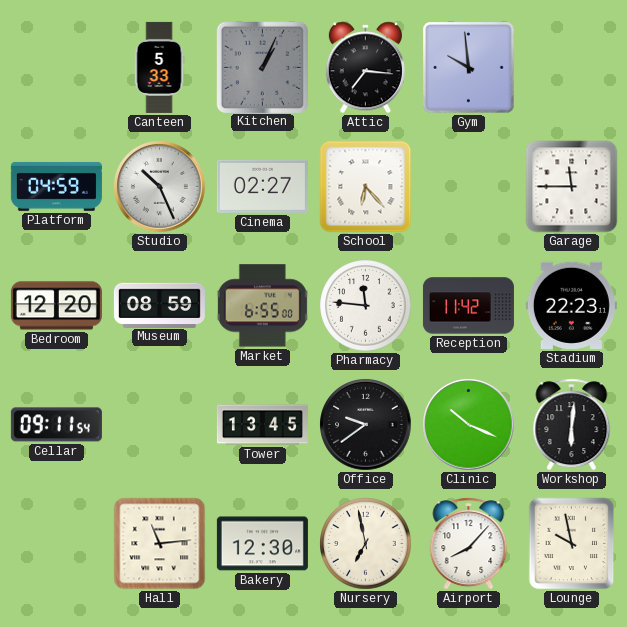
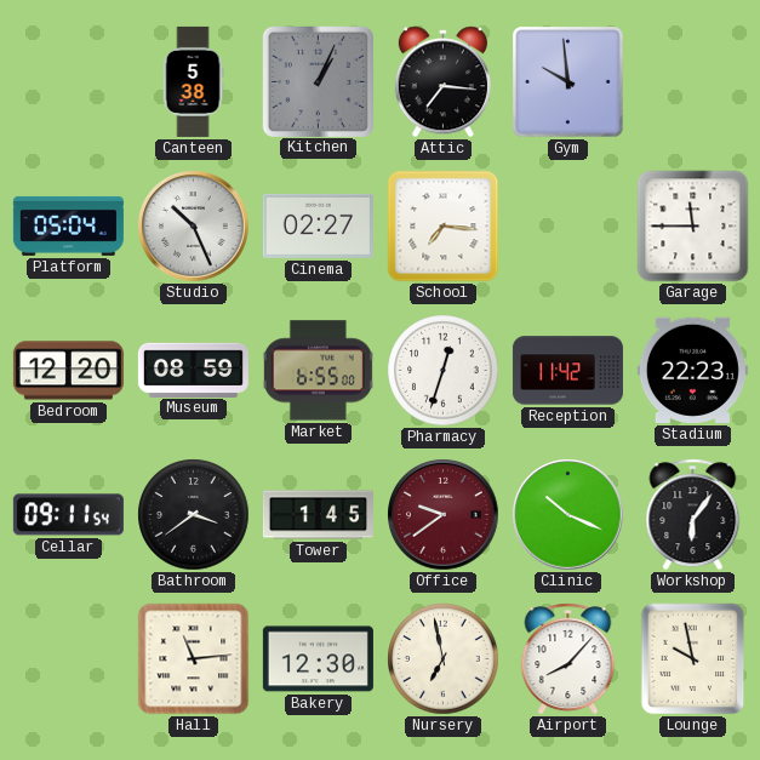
Canteen: 5:33 -> 5:38 (193, 81)
Platform: 04:59 -> 05:04 (68, 225)
School: 6:23 -> 7:16 (444, 227)
Pharmacy: 11:46 -> 12:33 (444, 371)
Bathroom: none -> 3:39 (194, 515)
Tower: 13:45 -> 1:45 (318, 515)
Office dial: black -> burgundy (444, 515)
Workshop: 6:01 -> 6:06 (693, 515)
